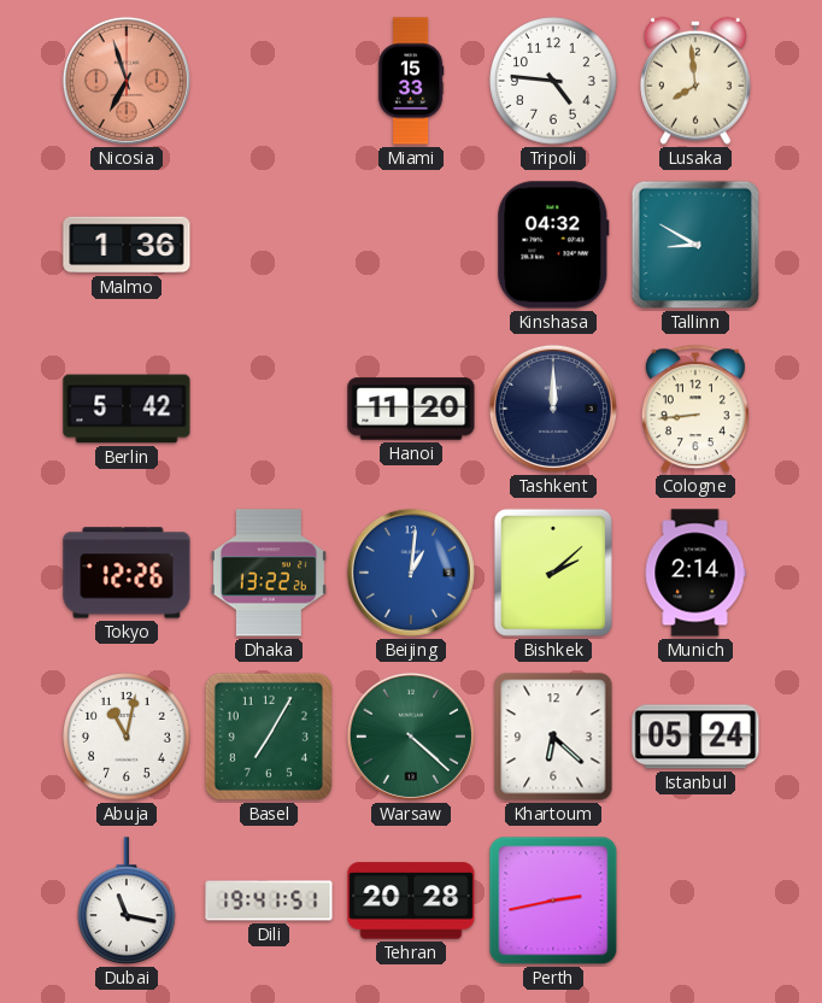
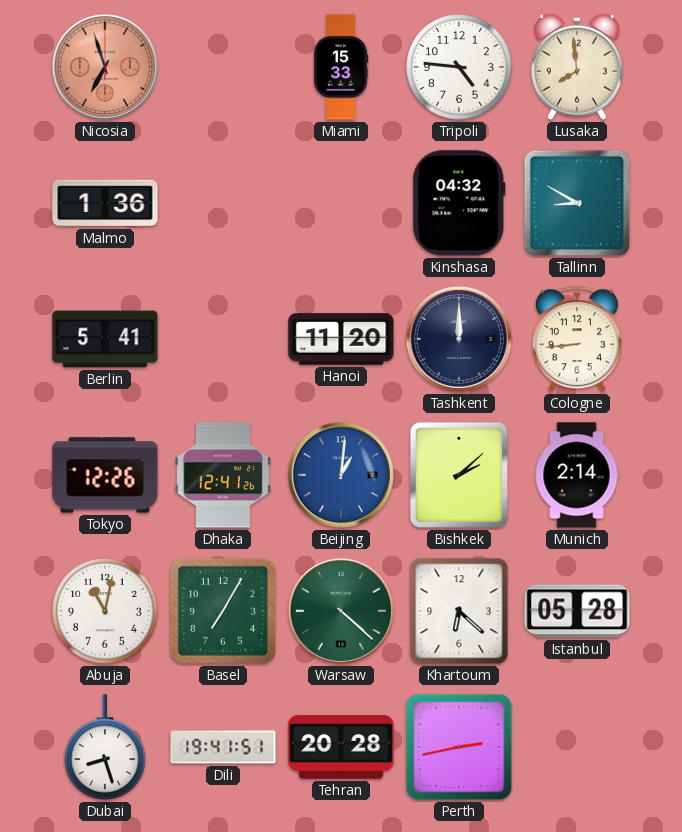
Berlin: 5:42 -> 5:41 (105, 339)
Dhaka: 13:22 -> 12:41 (223, 475)
Istanbul: 05:24 -> 05:28 (577, 611)
Dubai: 11:17 -> 8:27 (106, 748)
